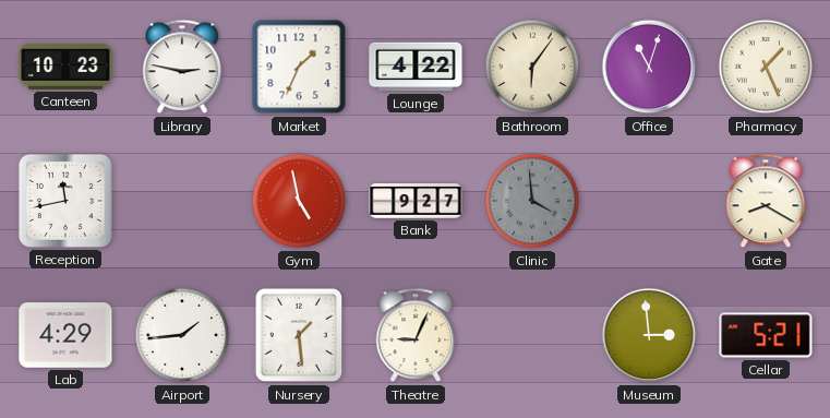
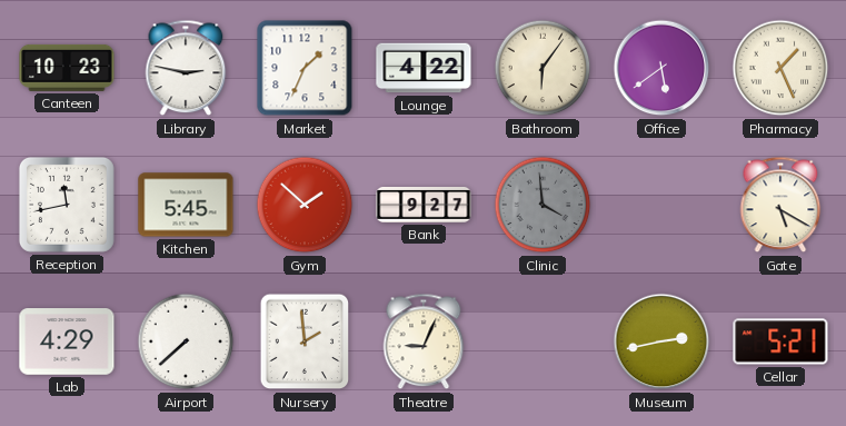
Office: 11:03 -> 5:39 (661, 68)
Kitchen: none -> 5:45 (186, 205)
Gym: 4:58 -> 1:52 (305, 205)
Gate: 8:20 -> 5:20 (780, 205)
Airport: 1:44 -> 7:38 (186, 341)
Nursery: 1:29 -> 1:59 (305, 341)
Museum: 2:59 -> 2:43 (661, 341)
